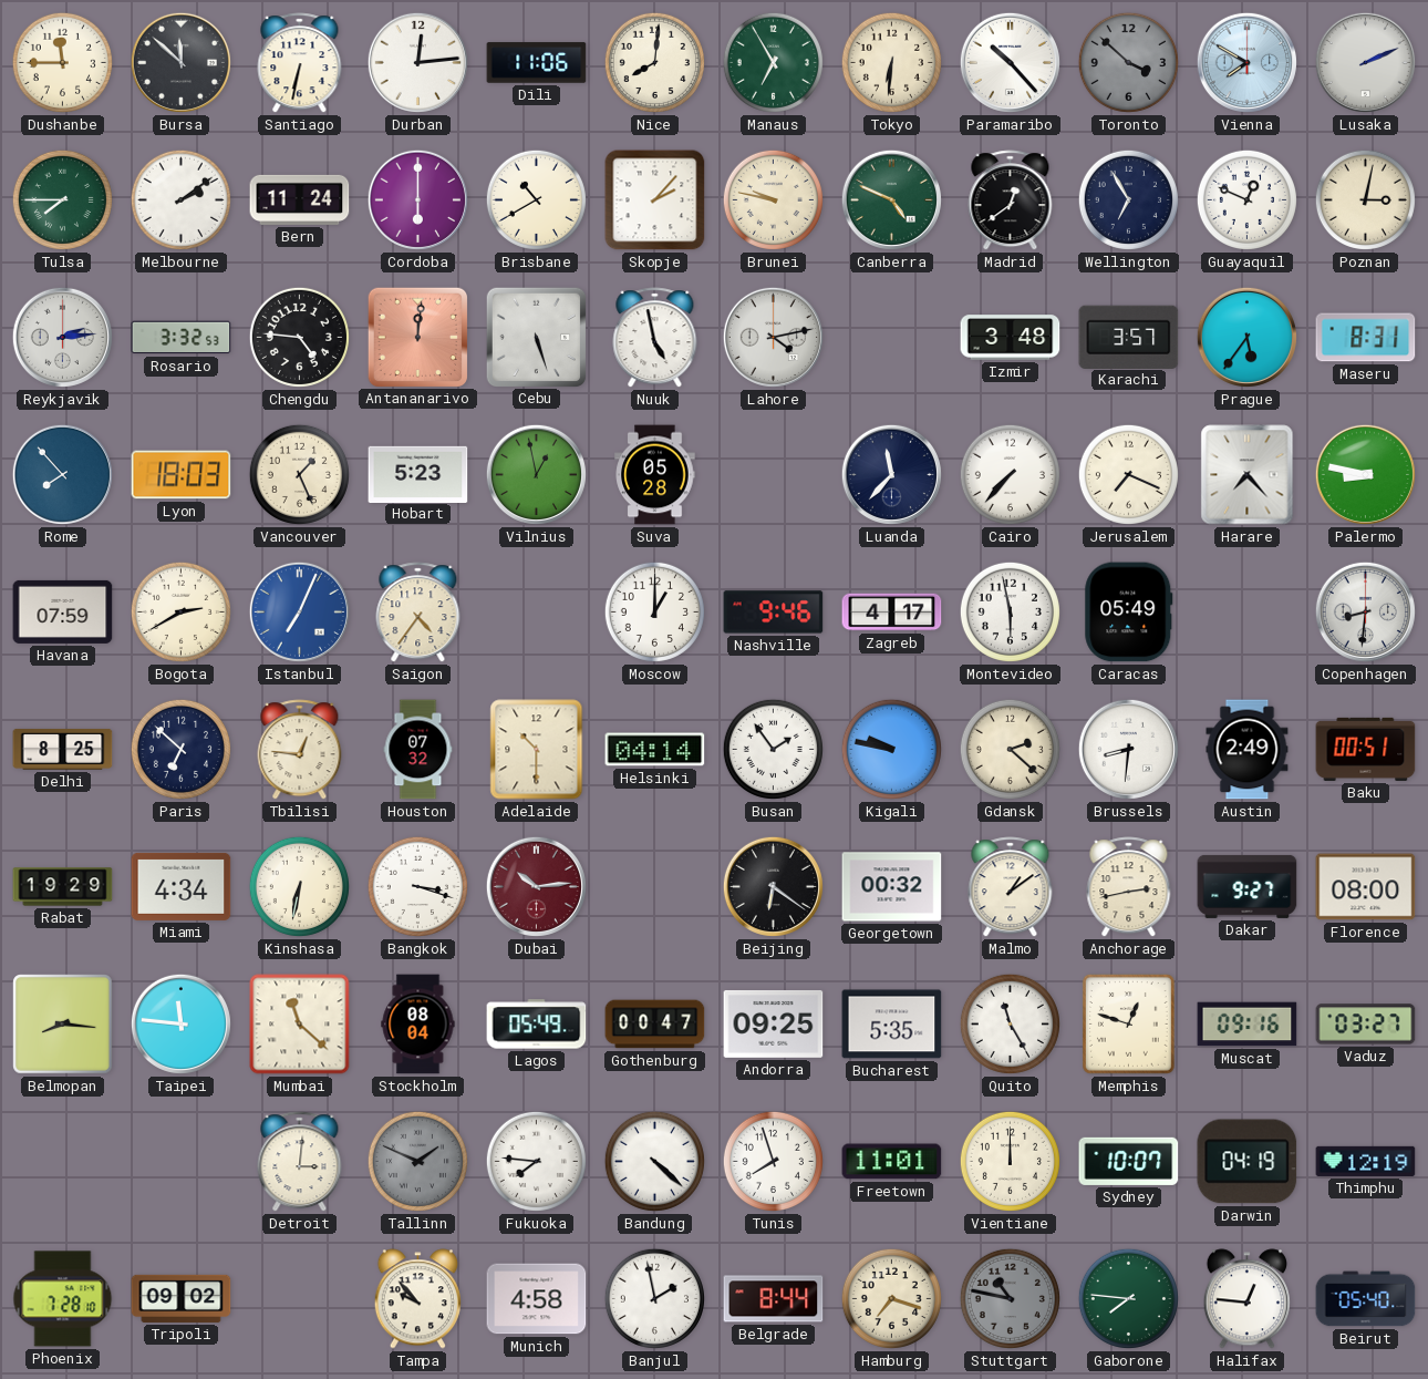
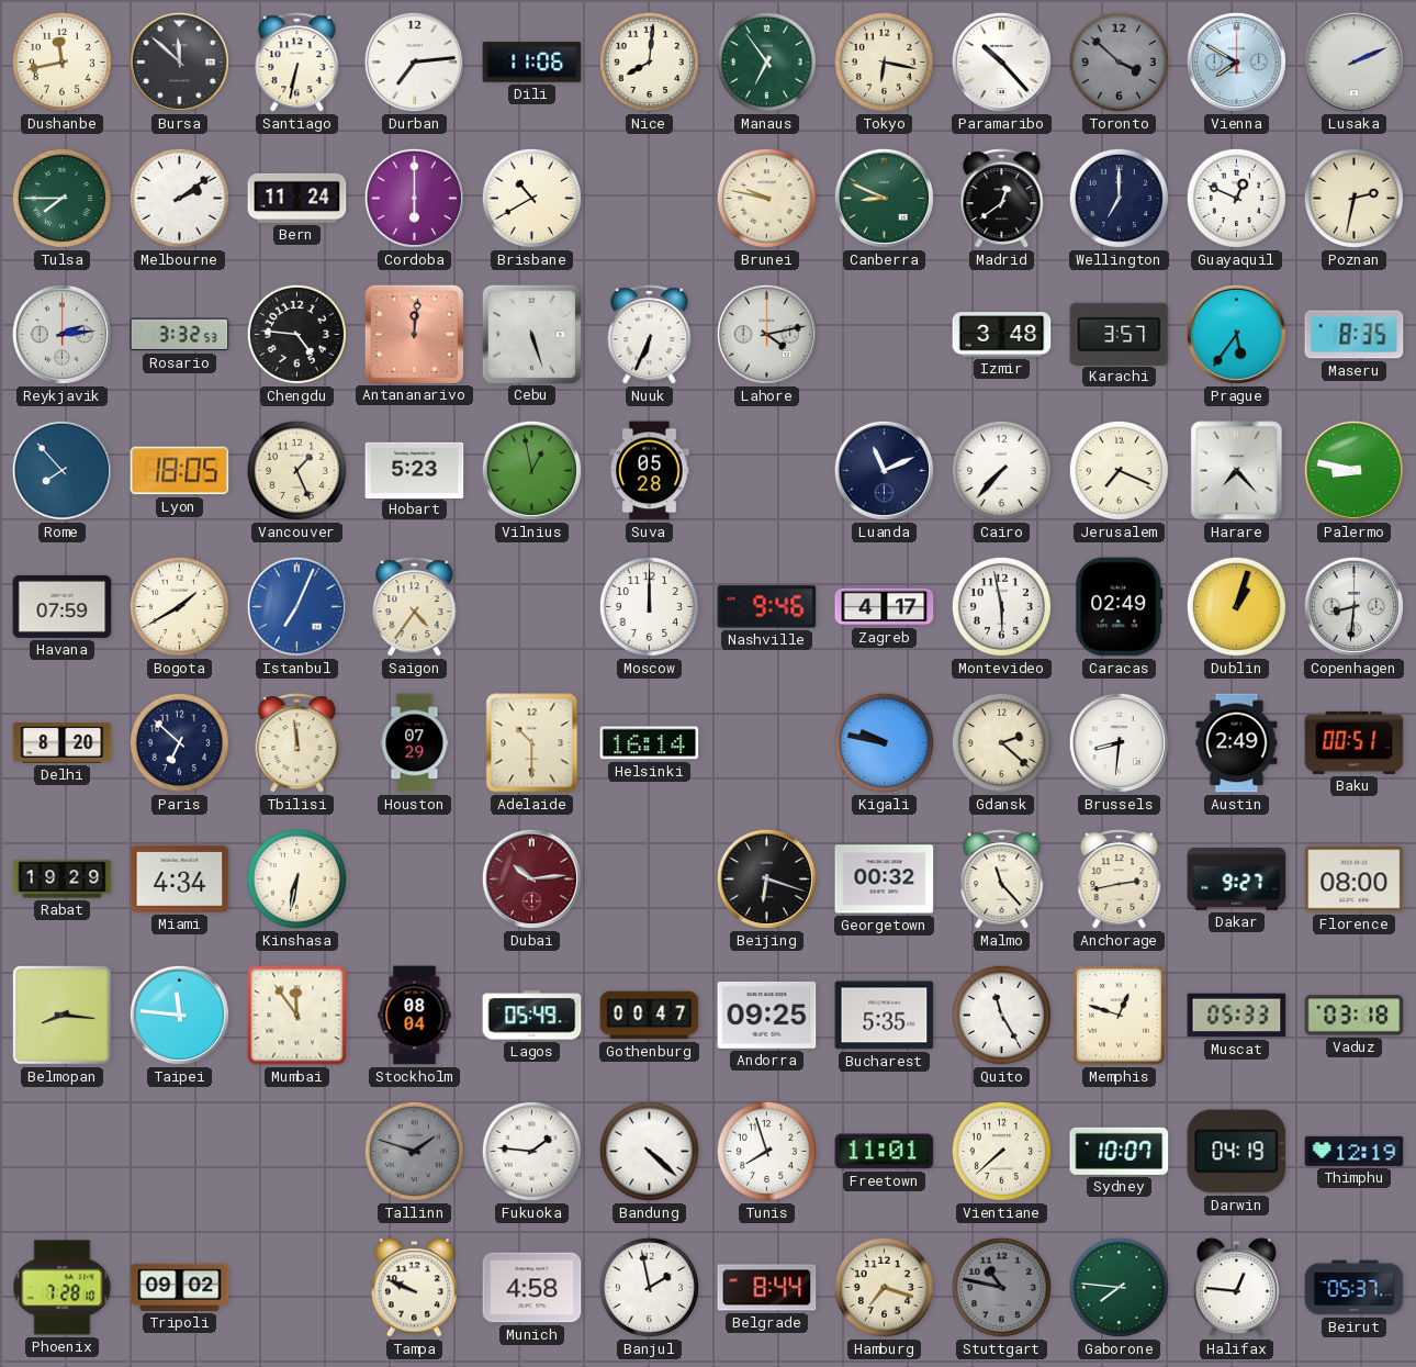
Dushanbe: 11:45 -> 11:43 (61, 61)
Durban: 12:14 -> 7:14 (414, 61)
Manaus: 6:55 -> 6:54 (766, 61)
Tokyo: 6:31 -> 6:17 (884, 61)
Skopje: 2:07 -> none (655, 200)
Canberra: 4:49 -> 8:49 (884, 198)
Wellington: 6:55 -> 7:00 (1119, 198)
Poznan: 3:02 -> 2:32 (1353, 198)
Nuuk: 4:58 -> 6:34 (650, 335)
Maseru: 8:31 -> 8:35 (1355, 335)
Lyon: 18:03 -> 18:05 (180, 471)
Luanda: 11:37 -> 11:11 (884, 470)
Bogota: 2:40 -> 1:40 (179, 606)
Moscow: 1:00 -> 12:00 (649, 606)
Caracas: 05:49 -> 02:49 (1120, 607)
Dublin: none -> 1:03 (1236, 606)
Delhi: 8:25 -> 8:20 (63, 742)
Tbilisi: 12:46 -> 11:59 (297, 743)
Houston: 07:32 -> 07:29 (415, 743)
Helsinki: 04:14 -> 16:14 (650, 743)
Busan: 1:54 -> none (773, 749)
Bangkok: 3:18 -> none (417, 886)
Beijing: 6:21 -> 6:18 (766, 878)
Malmo: 1:09 -> 11:23 (1002, 879)
Mumbai: 11:22 -> 11:54 (297, 1016)
Muscat: 09:16 -> 05:33 (1237, 1016)
Vaduz: 03:27 -> 03:18 (1355, 1016)
Detroit: 3:01 -> none (300, 1162)
Tallinn: 1:49 -> 1:48 (414, 1151)
Fukuoka: 7:46 -> 1:46 (531, 1151)
Vientiane: 12:00 -> 7:38 (1001, 1151)
Tampa: 9:53 -> 9:49 (414, 1288)
Beirut: 05:40 -> 05:37 (1355, 1288)
